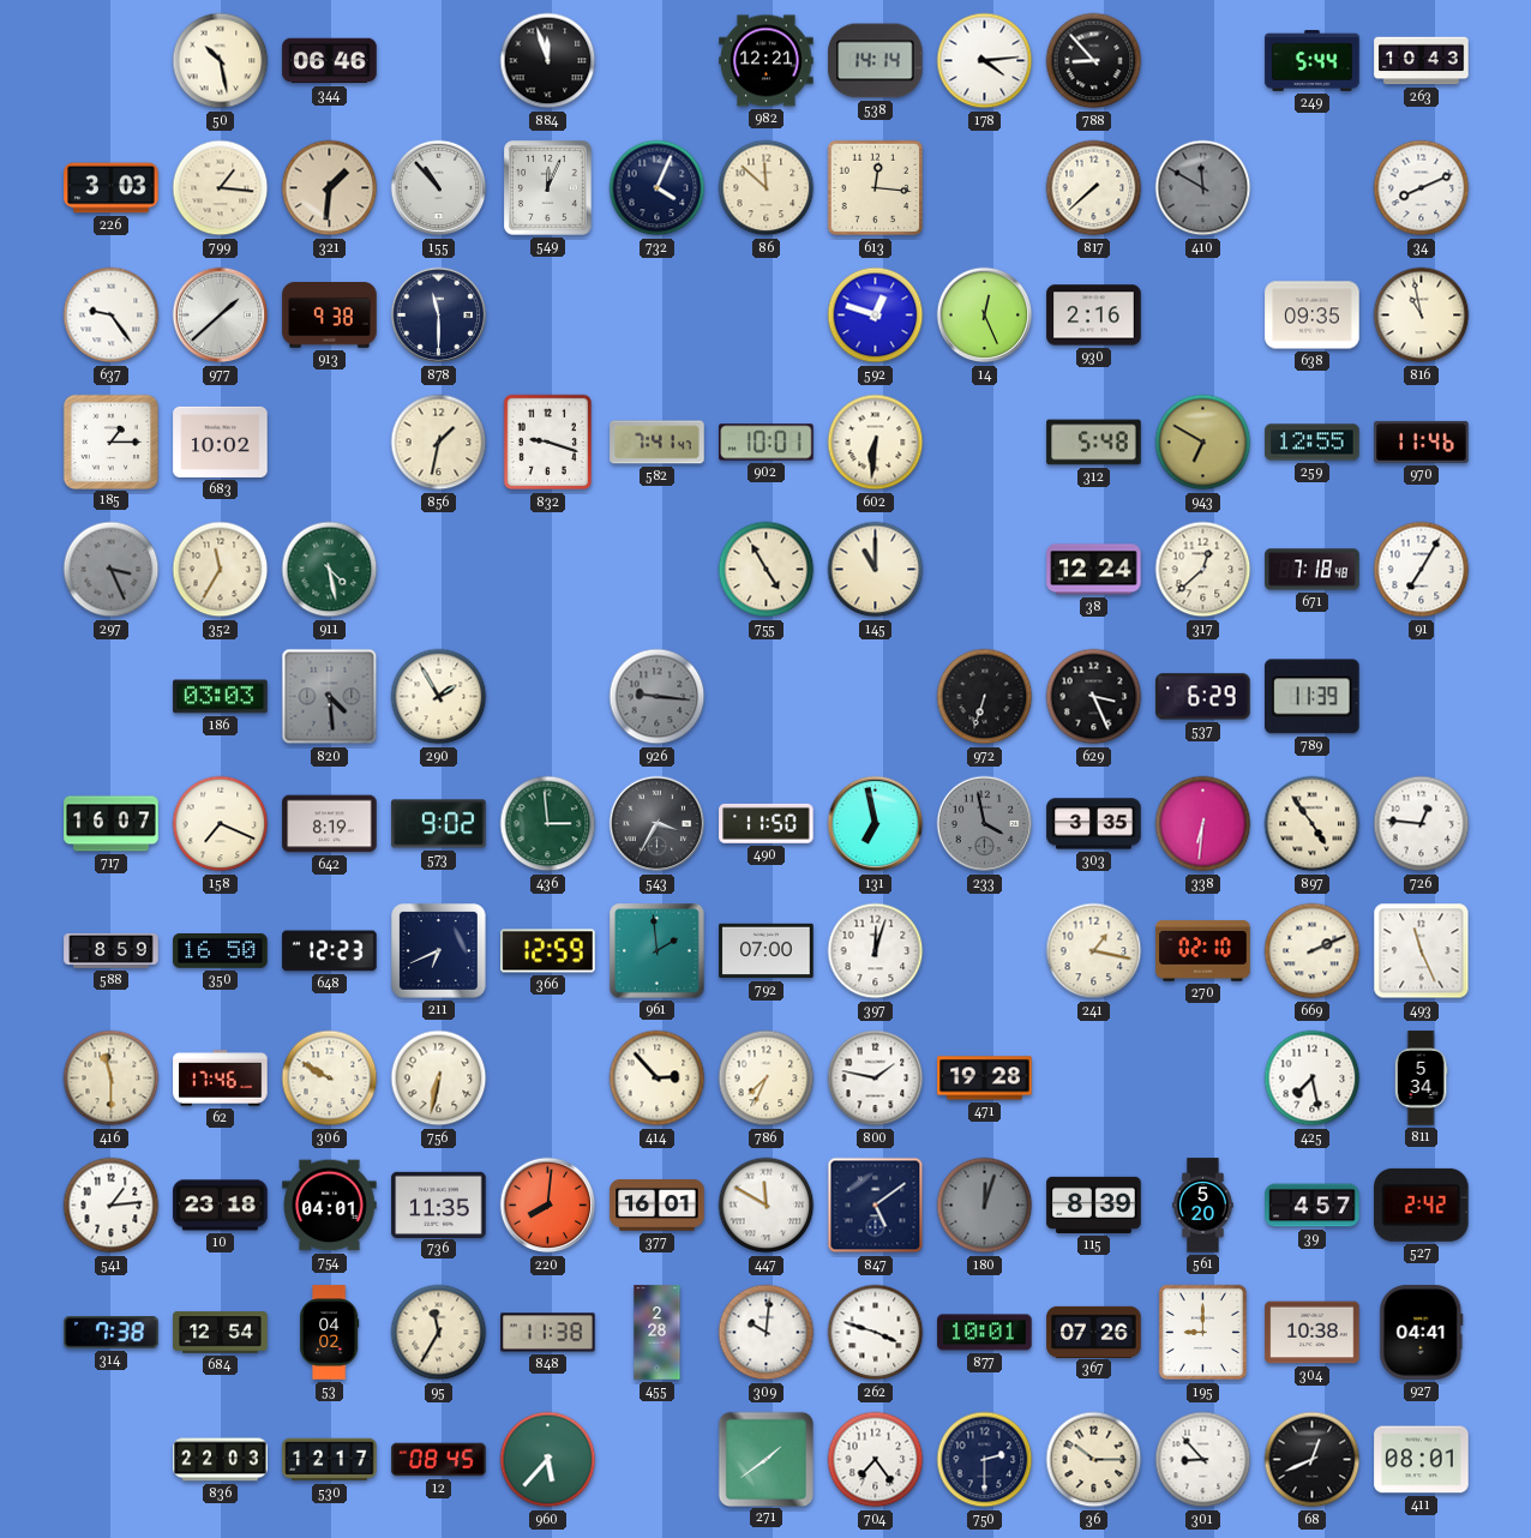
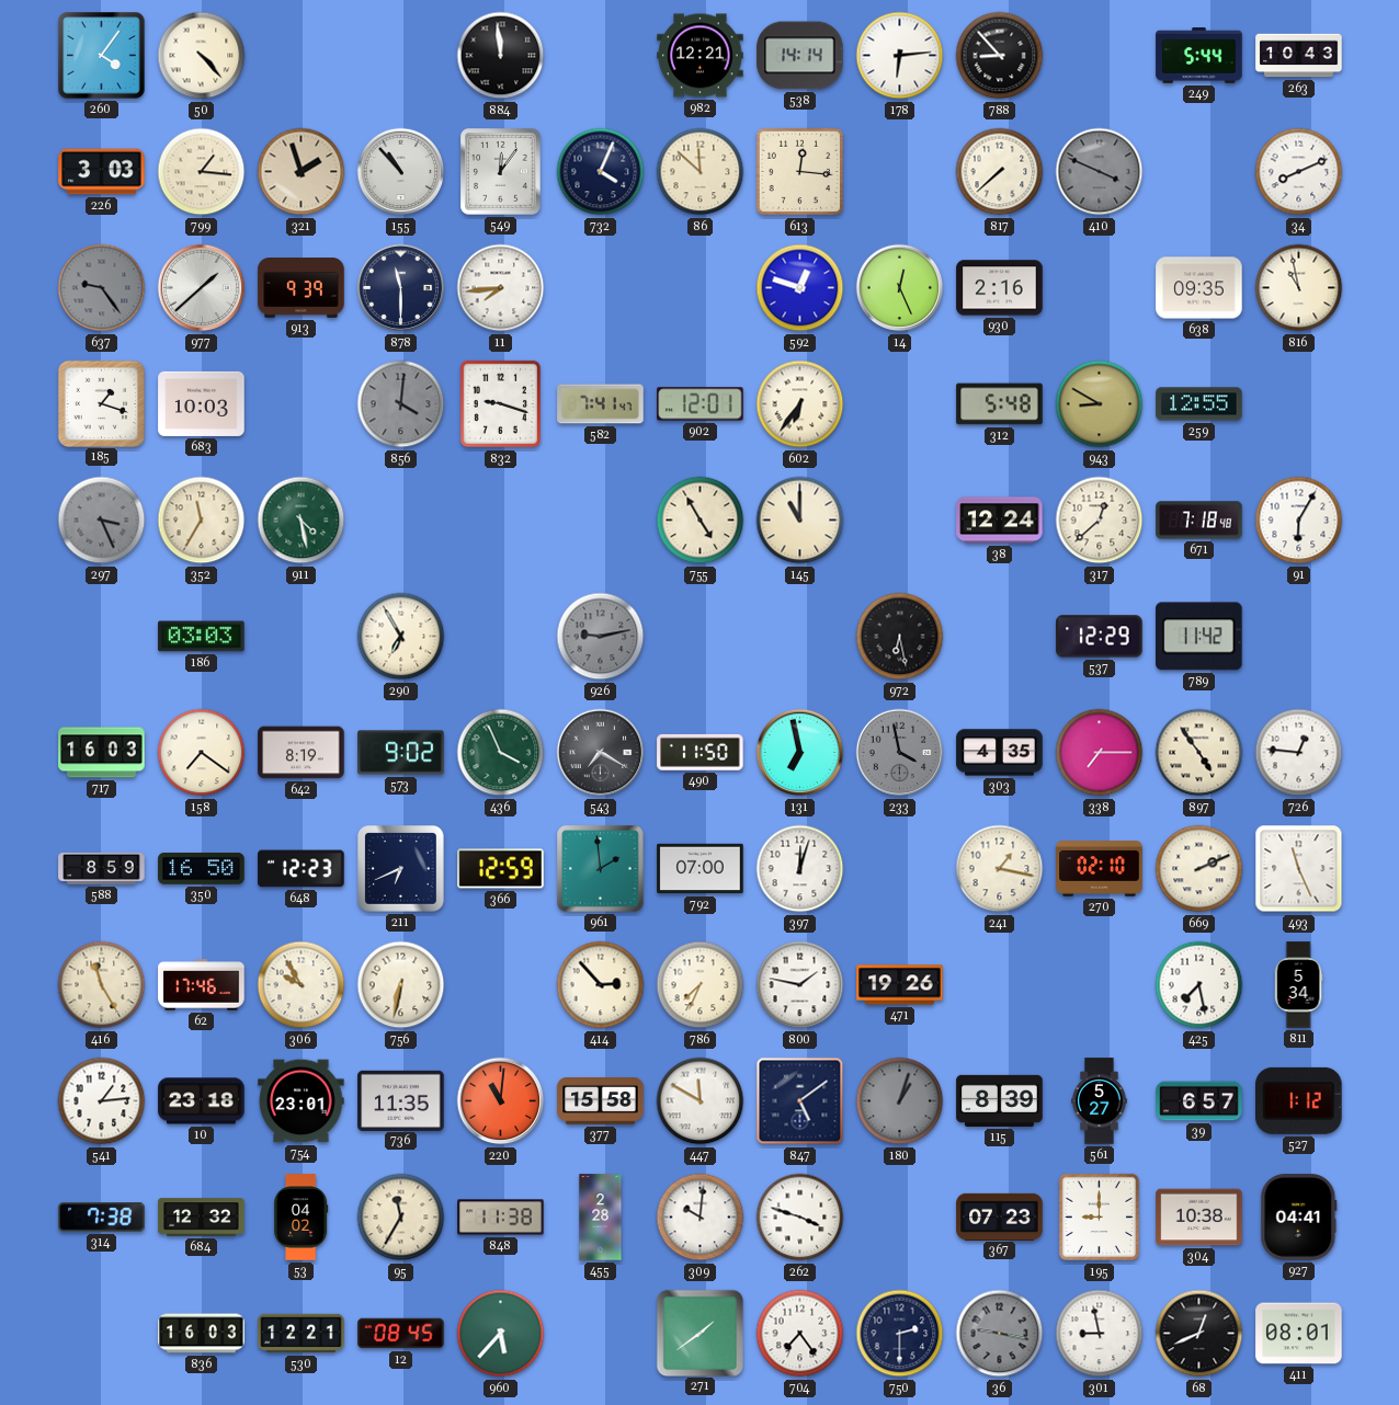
260: none -> 4:06 (102, 56)
50: 10:28 -> 4:23 (202, 56)
344: 06:46 -> none (330, 61)
884: 11:57 -> 11:59 (501, 56)
178: 4:14 -> 6:14 (900, 56)
321: 1:31 -> 1:57 (302, 172)
549: 12:04 -> 12:06 (501, 172)
410: 11:50 -> 3:49 (1100, 172)
637 dial: white -> grey (102, 288)
913: 9:38 -> 9:39 (302, 288)
11: none -> 7:44 (501, 288)
185: 1:15 -> 1:18 (101, 403)
683: 10:02 -> 10:03 (202, 403)
856: 1:32 -> 4:01 (401, 404)
856 dial: cream -> grey (401, 404)
902: 10:01 -> 12:01 (701, 404)
602: 6:31 -> 6:36 (800, 404)
943: 6:50 -> 8:50 (1100, 404)
970: 11:46 -> none (1422, 441)
91: 7:05 -> 6:05 (1299, 521)
820: 4:29 -> none (330, 697)
290: 1:55 -> 6:55 (401, 637)
926: 9:16 -> 9:13 (601, 637)
972: 6:33 -> 6:28 (900, 637)
629: 3:26 -> none (1094, 697)
537: 6:29 -> 12:29 (1100, 637)
789: 11:39 -> 11:42 (1199, 637)
717: 16:07 -> 16:03 (102, 753)
158: 7:19 -> 7:21 (202, 753)
436: 2:59 -> 3:56 (501, 753)
543: 3:35 -> 7:20 (601, 753)
303: 3:35 -> 4:35 (1000, 753)
338: 6:31 -> 7:15 (1100, 753)
416: 11:30 -> 11:25 (102, 985)
306: 9:50 -> 9:55 (302, 985)
471: 19:28 -> 19:26 (900, 985)
754: 04:01 -> 23:01 (302, 1101)
220: 8:01 -> 11:01 (501, 1101)
377: 16:01 -> 15:58 (601, 1101)
180: 12:03 -> 1:03 (900, 1101)
561: 5:20 -> 5:27 (1100, 1101)
39: 4:57 -> 6:57 (1199, 1101)
527: 2:42 -> 1:12 (1299, 1100)
684: 12:54 -> 12:32 (202, 1218)
877: 10:01 -> none (985, 1333)
367: 07:26 -> 07:23 (1000, 1216)
836: 22:03 -> 16:03 (202, 1334)
530: 12:17 -> 12:21 (302, 1334)
36: 10:15 -> 9:17 (1000, 1334)
36 dial: cream -> grey (1000, 1334)
301: 8:53 -> 8:58 (1100, 1334)
